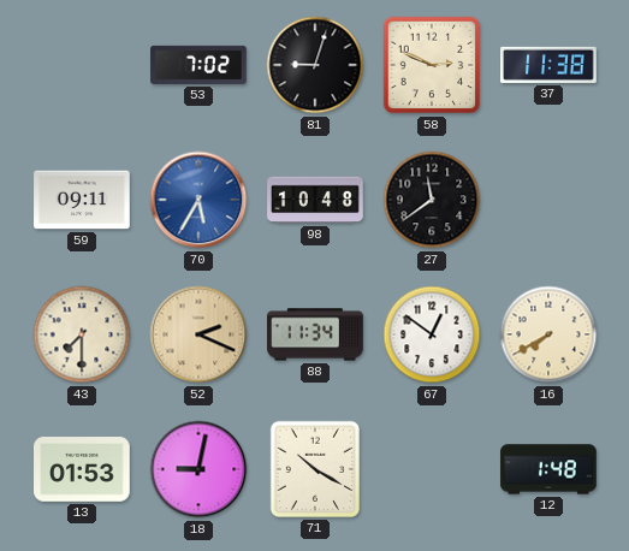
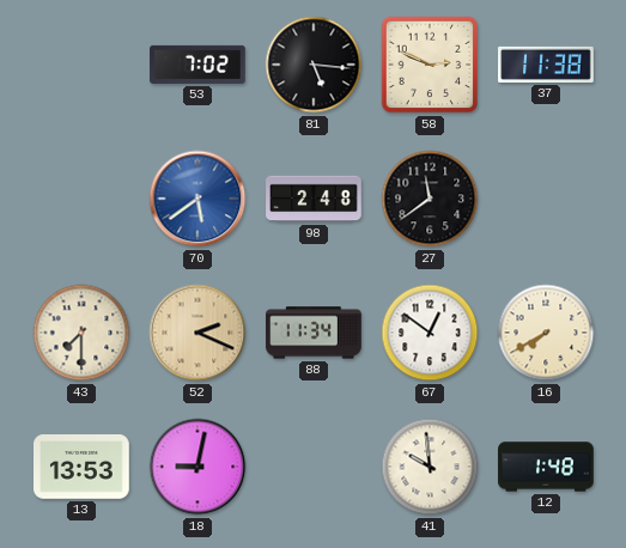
81: 9:03 -> 5:16 (314, 65)
59: 09:11 -> none (82, 200)
70: 5:35 -> 5:39 (197, 199)
98: 10:48 -> 2:48 (314, 199)
13: 01:53 -> 13:53 (81, 468)
71: 10:20 -> none (315, 469)
41: none -> 9:59 (430, 467)
